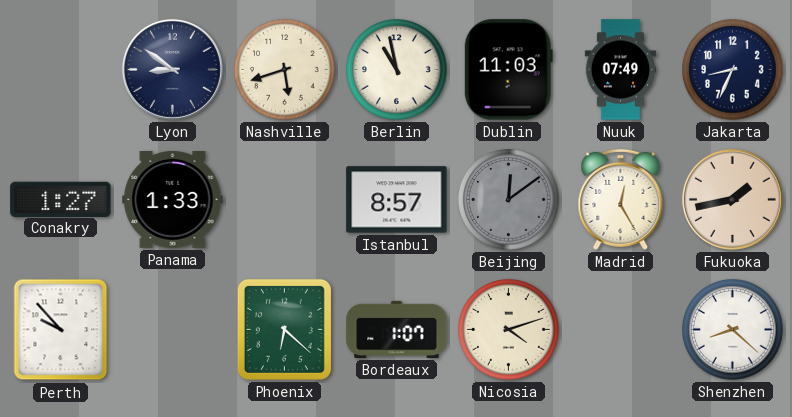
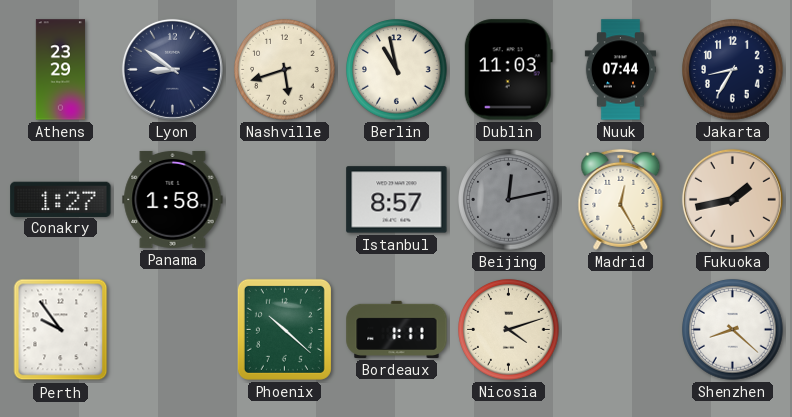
Athens: none -> 23:29 (60, 70)
Nuuk: 07:49 -> 07:44 (620, 70)
Jakarta: 8:34 -> 8:35 (733, 70)
Panama: 1:33 -> 1:58 (173, 199)
Beijing: 12:09 -> 12:13 (509, 200)
Perth: 9:53 -> 9:54 (61, 330)
Phoenix: 6:22 -> 10:22 (284, 329)
Bordeaux: 1:07 -> 1:11 (397, 329)
